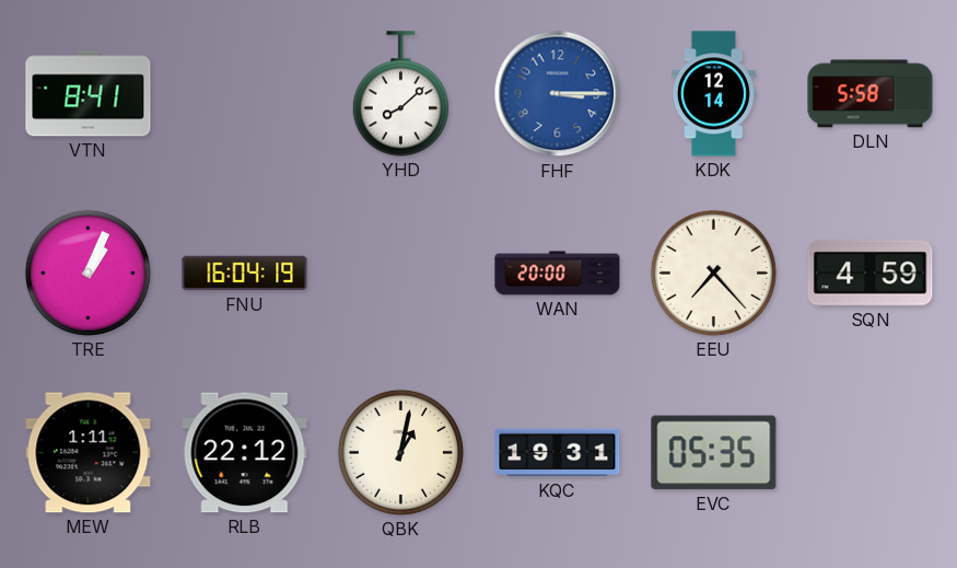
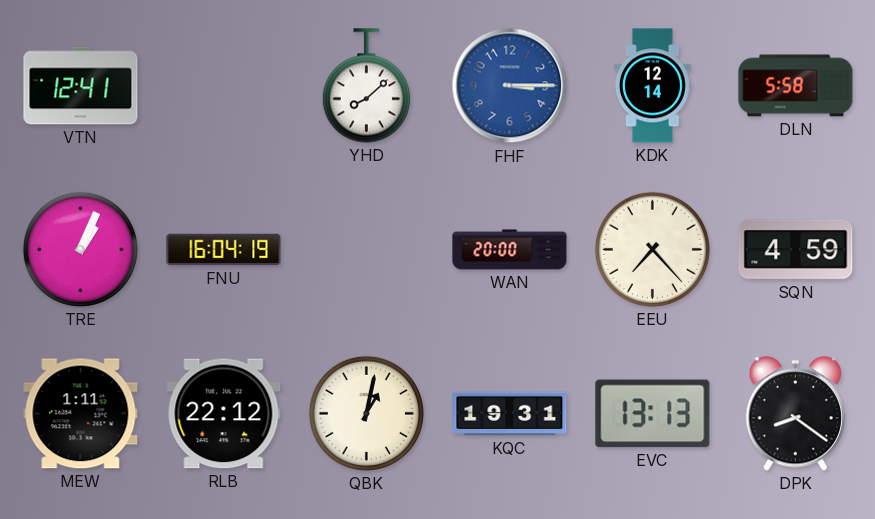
VTN: 8:41 -> 12:41 (81, 86)
EVC: 05:35 -> 13:13 (653, 414)
DPK: none -> 8:21 (795, 414)
